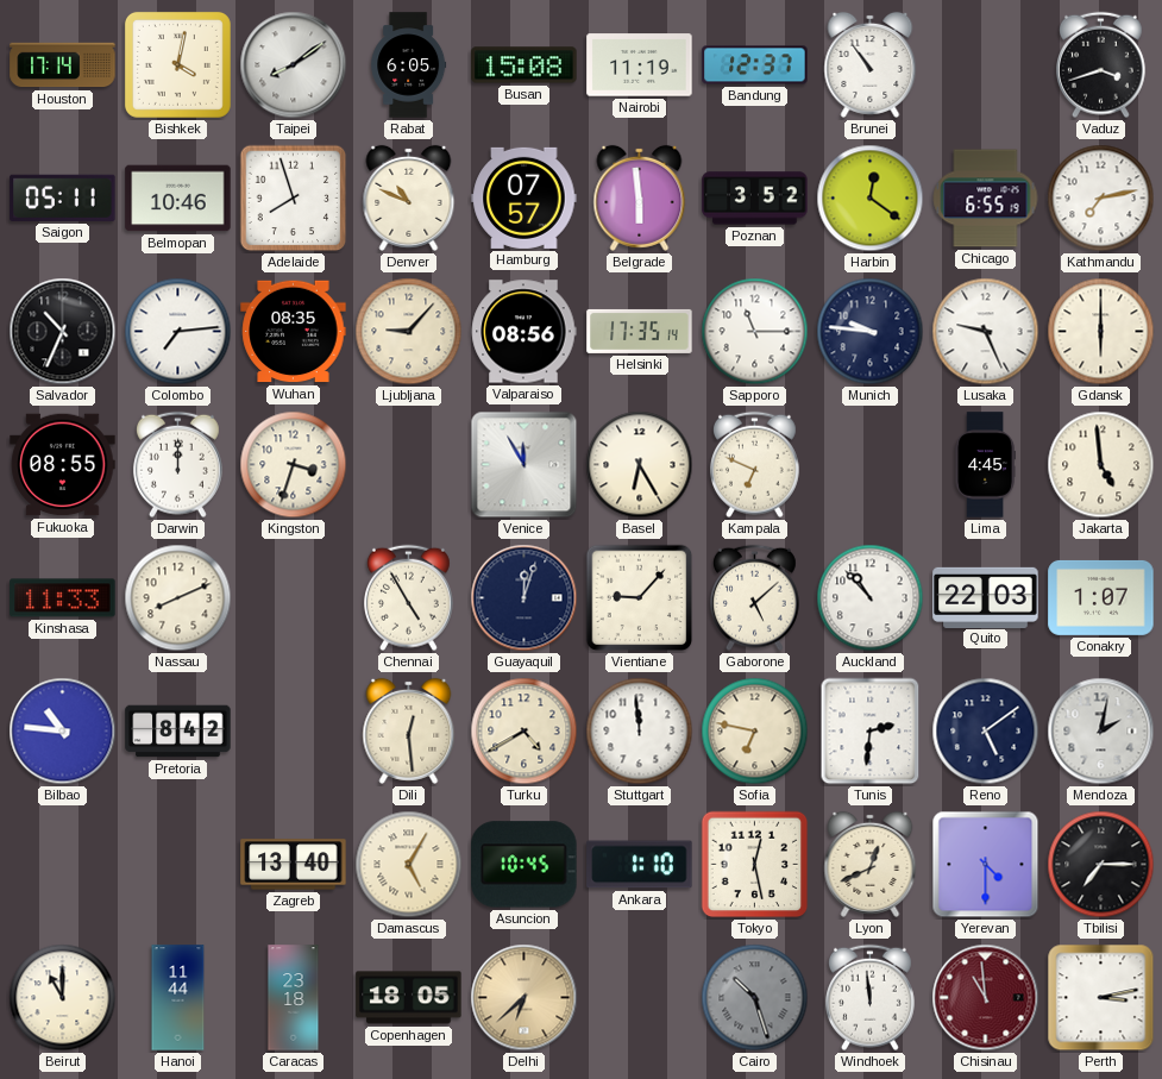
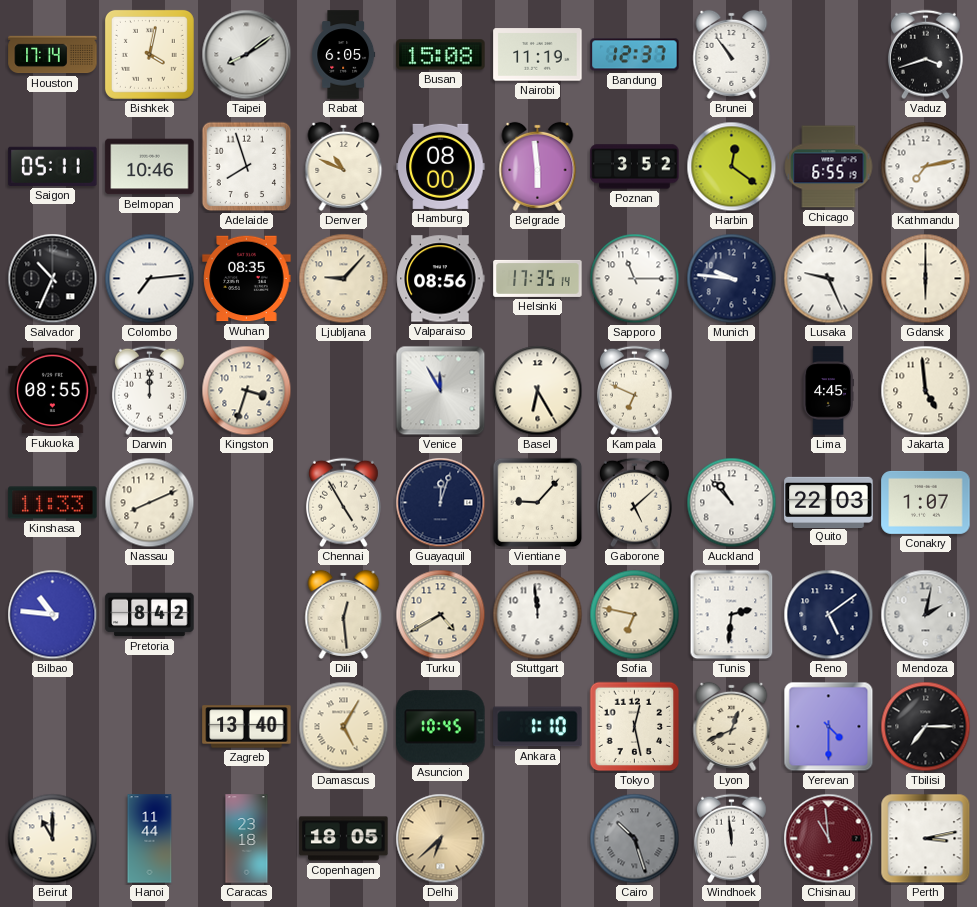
Hamburg: 07:57 -> 08:00 (441, 166)
